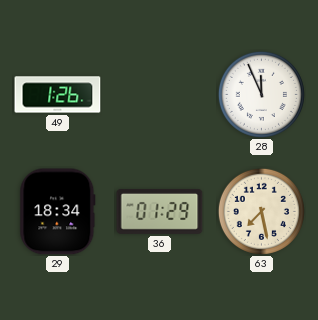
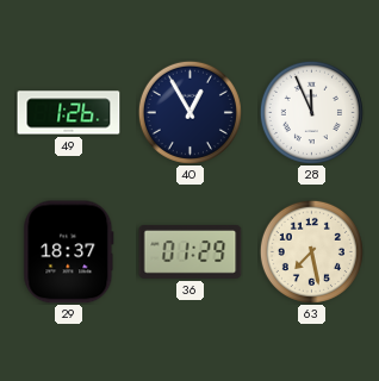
40: none -> 12:55 (189, 112)
29: 18:34 -> 18:37 (69, 252)
